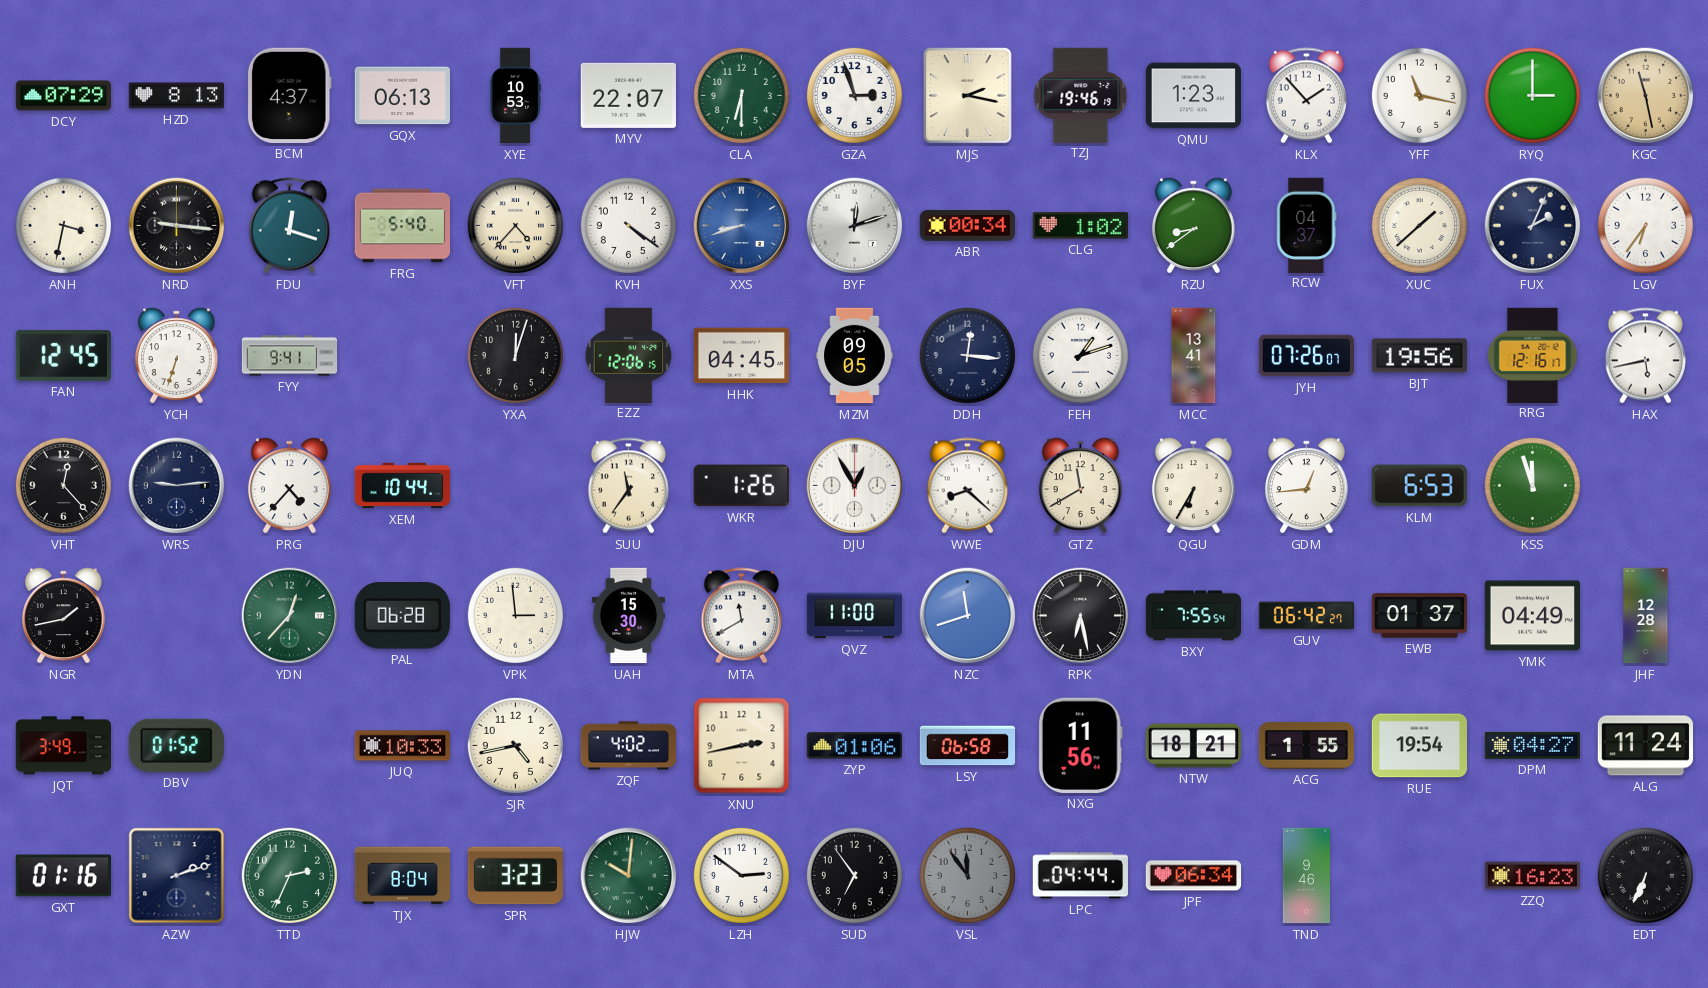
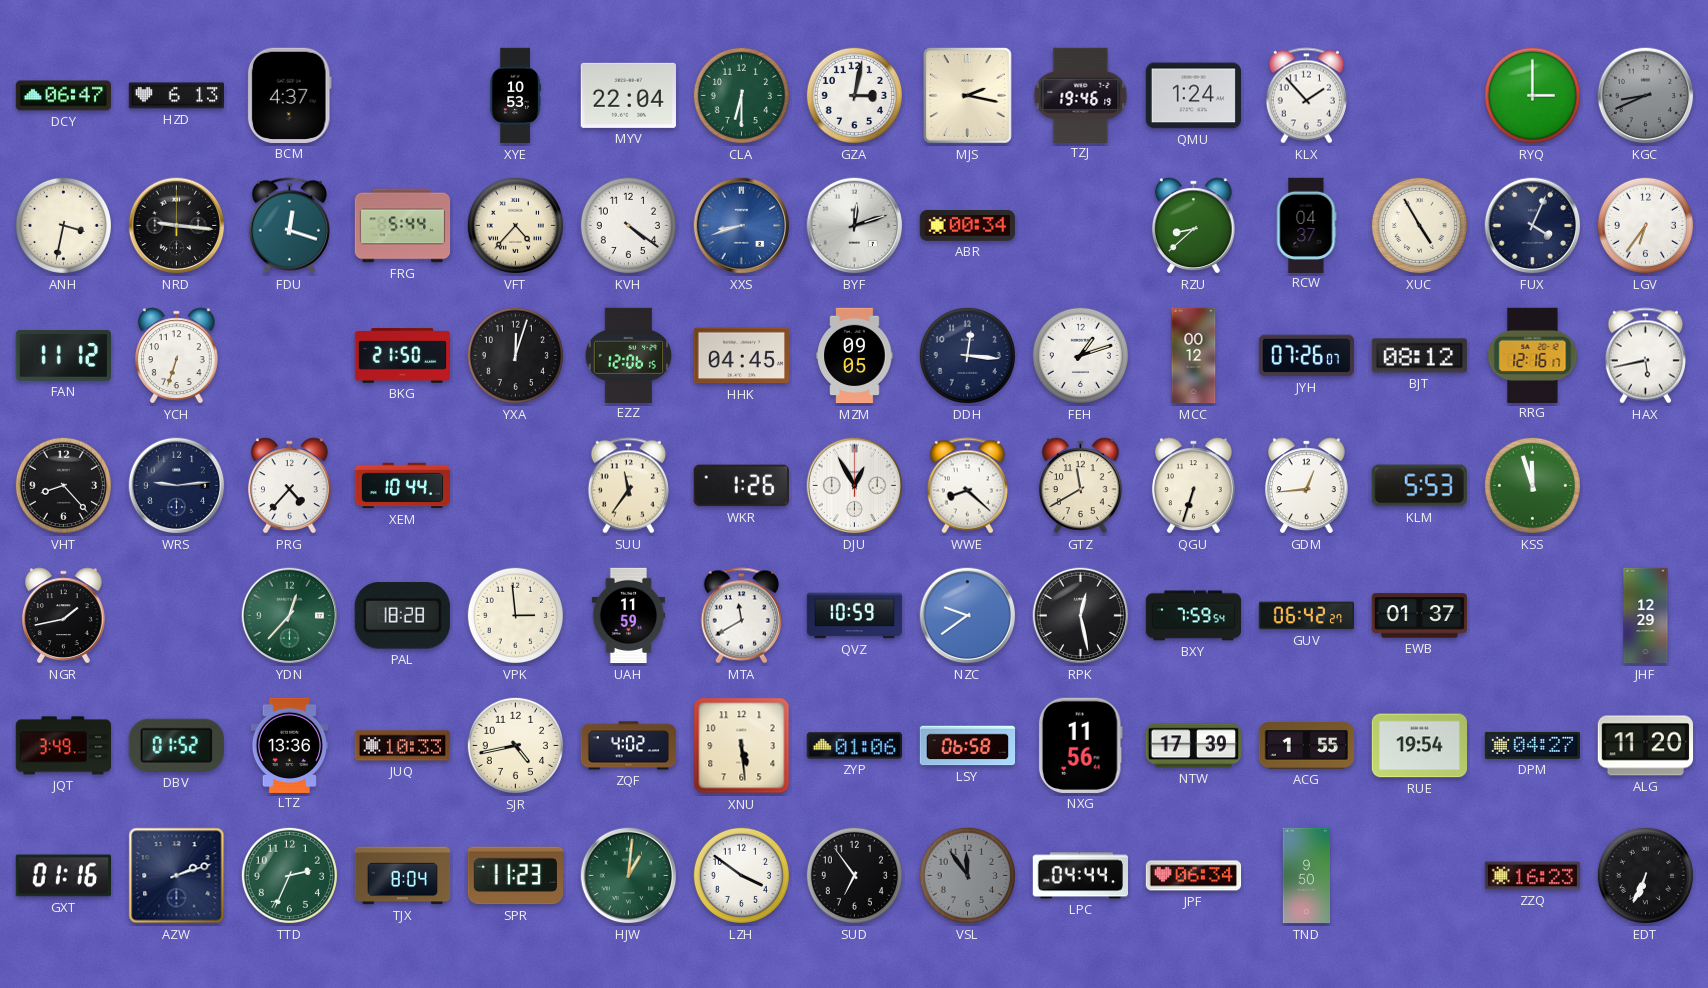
DCY: 07:29 -> 06:47 (64, 96)
HZD: 8:13 -> 6:13 (176, 96)
GQX: 06:13 -> none (402, 96)
MYV: 22:07 -> 22:04 (628, 95)
GZA: 2:57 -> 3:02 (854, 95)
QMU: 1:23 -> 1:24 (1193, 96)
YFF: 11:17 -> none (1419, 95)
KGC: 11:28 -> 8:41 (1646, 96)
KGC dial: champagne -> grey (1646, 96)
FRG: 5:40 -> 5:44 (403, 226)
CLG: 1:02 -> none (1080, 226)
RZU: 8:39 -> 8:38 (1194, 226)
XUC: 1:38 -> 4:55 (1419, 225)
FUX: 2:04 -> 4:04 (1533, 226)
FAN: 12:45 -> 11:12 (63, 356)
FYY: 9:41 -> none (290, 356)
BKG: none -> 21:50 (403, 356)
MCC: 13:41 -> 00:12 (1194, 356)
BJT: 19:56 -> 08:12 (1419, 356)
VHT: 12:23 -> 8:23 (63, 485)
QGU: 6:35 -> 6:33 (1194, 486)
KLM: 6:53 -> 5:53 (1419, 486)
PAL: 06:28 -> 18:28 (402, 616)
UAH: 15:30 -> 11:59 (628, 616)
QVZ: 11:00 -> 10:59 (855, 616)
NZC: 11:42 -> 9:39 (968, 616)
RPK: 6:28 -> 12:28 (1081, 616)
BXY: 7:55 -> 7:59 (1194, 616)
YMK: 04:49 -> none (1532, 616)
JHF: 12:28 -> 12:29 (1646, 616)
LTZ: none -> 13:36 (290, 745)
XNU: 2:43 -> 5:29 (742, 746)
NTW: 18:21 -> 17:39 (1193, 746)
ALG: 11:24 -> 11:20 (1645, 746)
SPR: 3:23 -> 11:23 (515, 876)
HJW: 10:01 -> 1:01 (629, 876)
LZH: 2:51 -> 3:51 (741, 875)
TND: 9:46 -> 9:50 (1306, 876)
